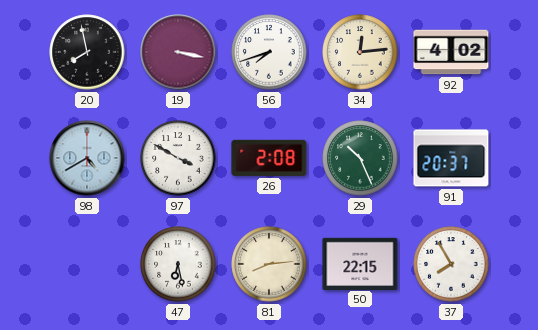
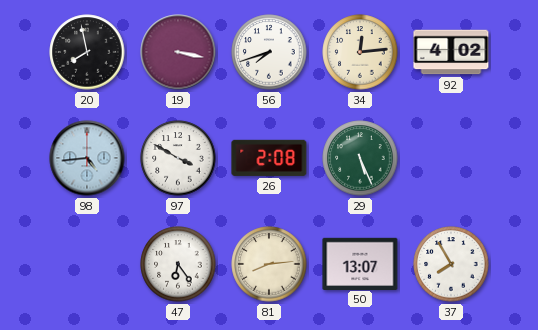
98: 4:40 -> 4:44 (87, 158)
29: 10:26 -> 5:26 (360, 158)
91: 20:37 -> none (451, 158)
47: 6:28 -> 6:24 (178, 264)
50: 22:15 -> 13:07 (360, 263)
